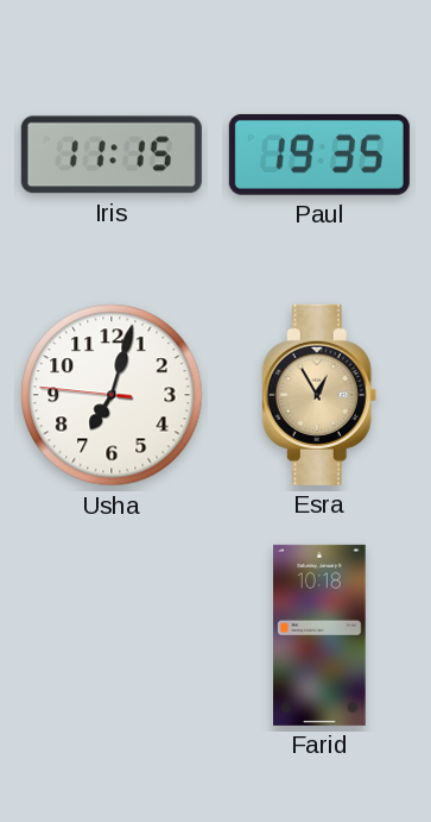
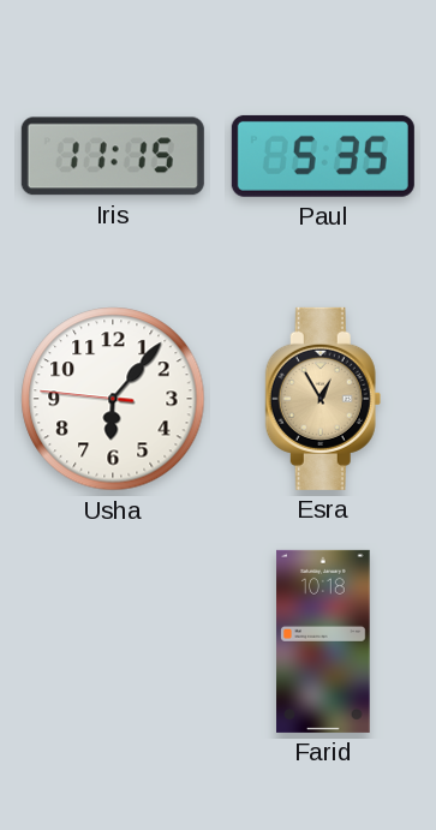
Paul: 19:35 -> 5:35 (323, 156)
Usha: 7:02 -> 6:06 (113, 399)
